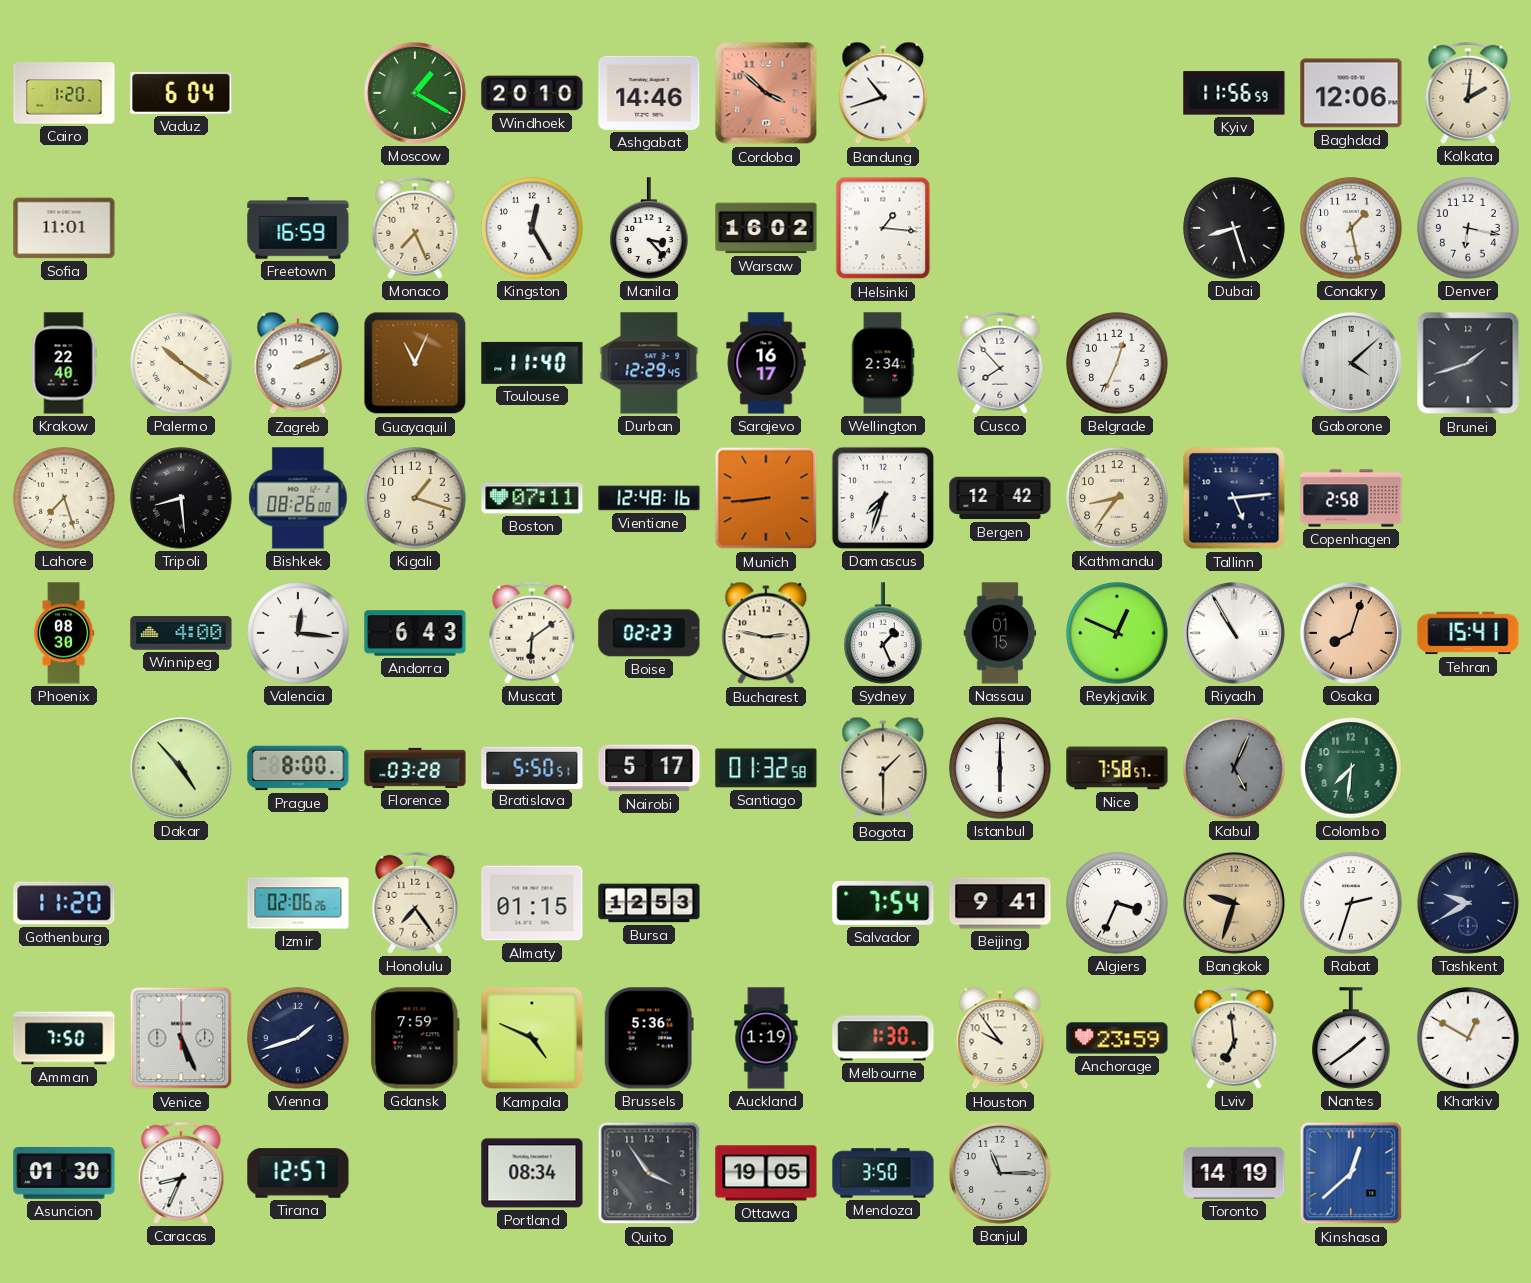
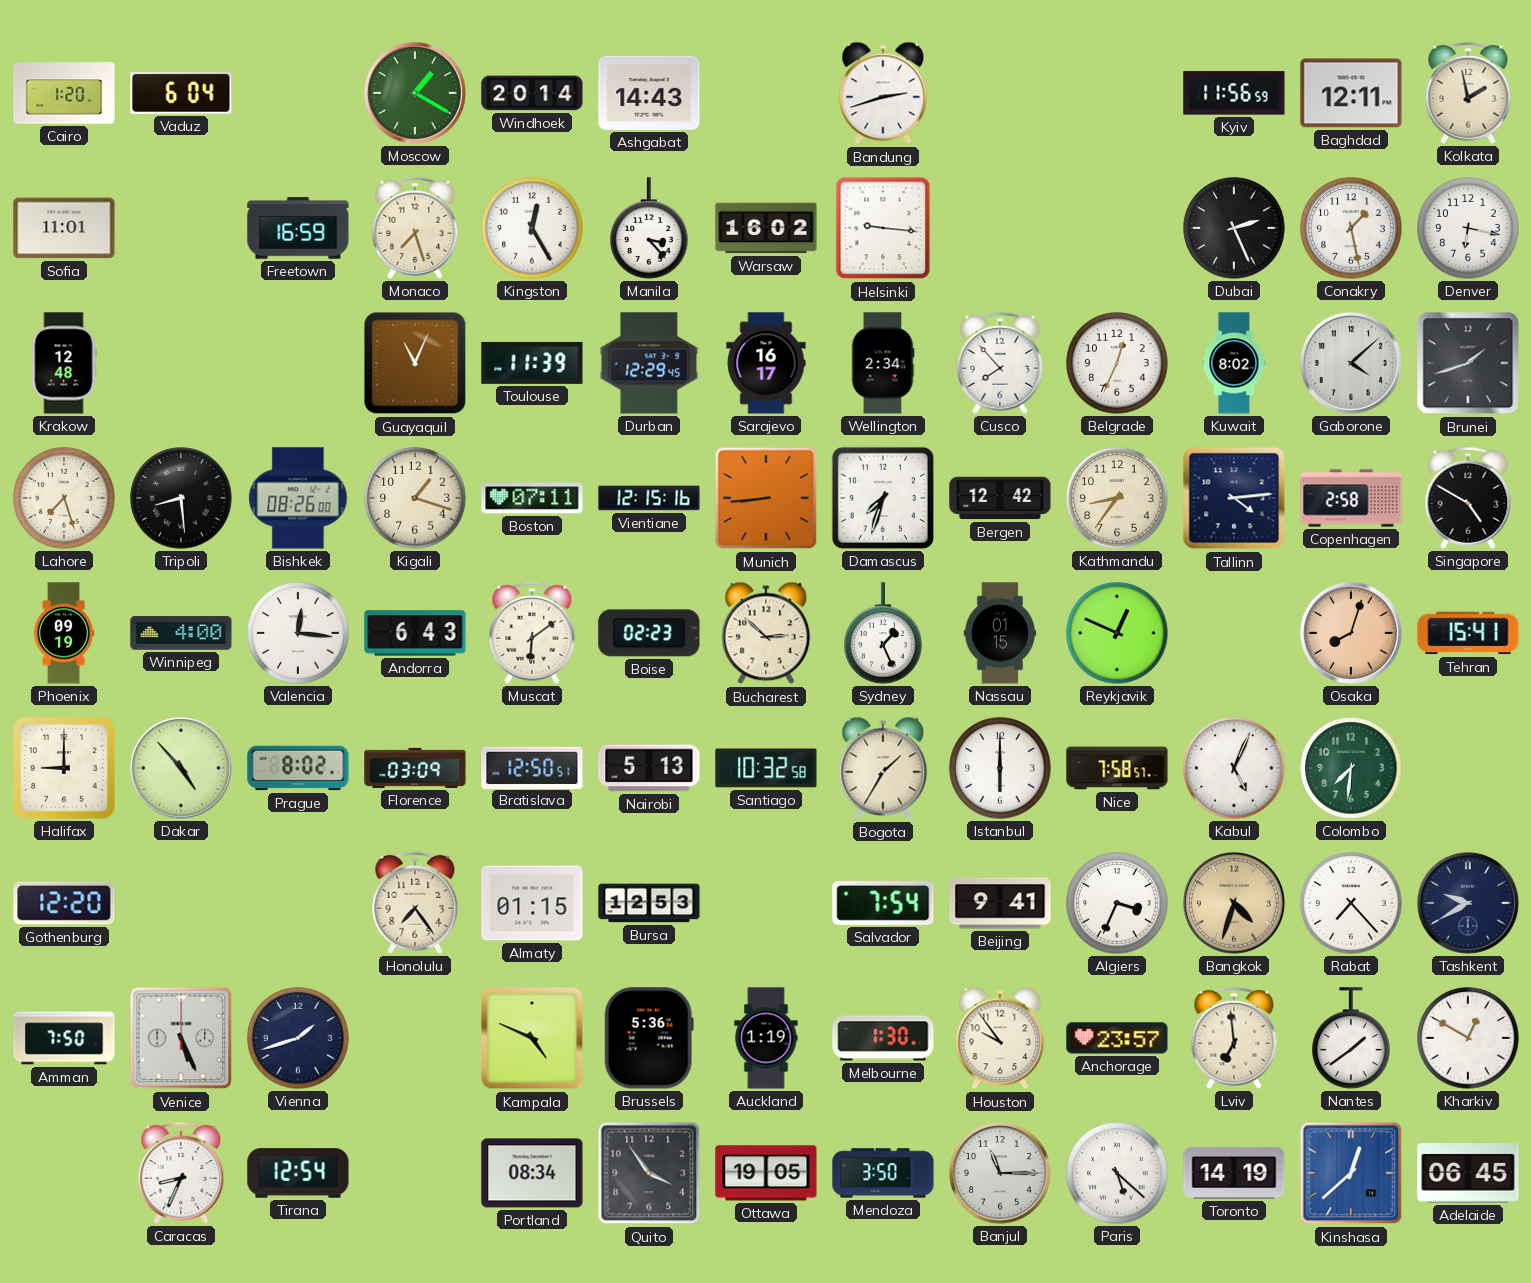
Windhoek: 20:10 -> 20:14 (532, 93)
Ashgabat: 14:46 -> 14:43 (649, 93)
Cordoba: 3:52 -> none (766, 93)
Bandung: 10:42 -> 2:42 (883, 93)
Baghdad: 12:06 -> 12:11 (1351, 93)
Kolkata: 2:01 -> 1:58 (1468, 93)
Monaco: 7:26 -> 7:27 (415, 228)
Helsinki: 1:16 -> 9:16 (883, 228)
Dubai: 8:27 -> 2:26 (1234, 228)
Krakow: 22:40 -> 12:48 (64, 363)
Palermo: 10:21 -> none (181, 363)
Zagreb: 2:11 -> none (298, 363)
Toulouse: 11:40 -> 11:39 (532, 363)
Kuwait: none -> 8:02 (1234, 363)
Vientiane: 12:48 -> 12:15 (649, 498)
Tallinn: 5:14 -> 4:14 (1234, 498)
Singapore: none -> 4:50 (1468, 498)
Phoenix: 08:30 -> 09:19 (64, 633)
Bucharest: 2:47 -> 2:52 (766, 633)
Riyadh: 10:55 -> none (1235, 634)
Halifax: none -> 9:00 (64, 768)
Prague: 8:00 -> 8:02 (298, 768)
Florence: 03:28 -> 03:09 (415, 768)
Bratislava: 5:50 -> 12:50 (532, 767)
Nairobi: 5:17 -> 5:13 (649, 768)
Santiago: 01:32 -> 10:32 (766, 768)
Bogota: 1:30 -> 1:35 (883, 768)
Kabul dial: grey -> white (1234, 768)
Gothenburg: 11:20 -> 12:20 (64, 903)
Izmir: 02:06 -> none (298, 903)
Bangkok: 9:33 -> 4:33 (1235, 904)
Rabat: 2:33 -> 7:23 (1351, 903)
Gdansk: 7:59 -> none (415, 1038)
Anchorage: 23:59 -> 23:57 (1117, 1038)
Asuncion: 01:30 -> none (64, 1174)
Tirana: 12:57 -> 12:54 (298, 1173)
Paris: none -> 5:22 (1117, 1173)
Adelaide: none -> 06:45 (1468, 1174)
